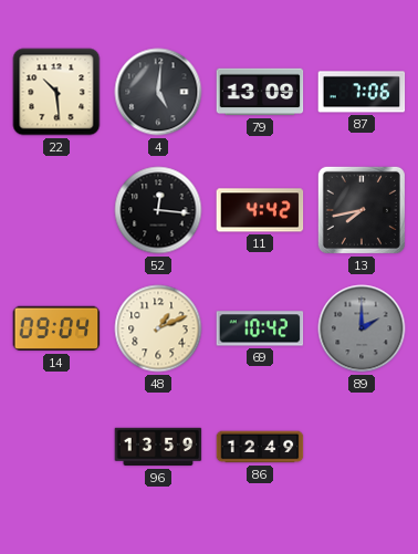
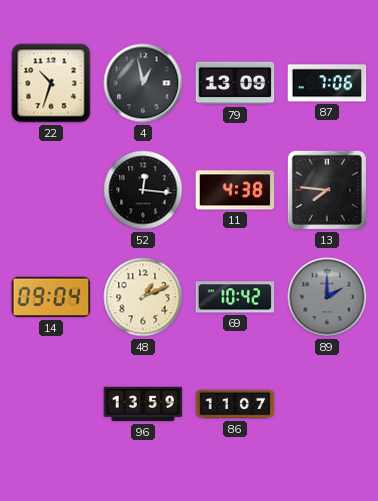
22: 10:29 -> 10:33 (51, 83)
4: 5:01 -> 12:58 (143, 83)
11: 4:42 -> 4:38 (235, 190)
13: 7:43 -> 7:46 (327, 190)
86: 12:49 -> 11:07 (235, 404)
